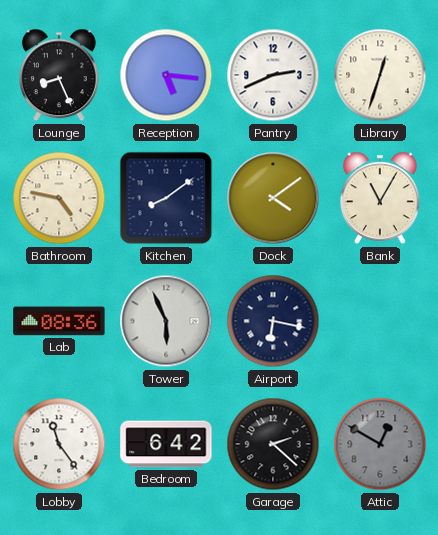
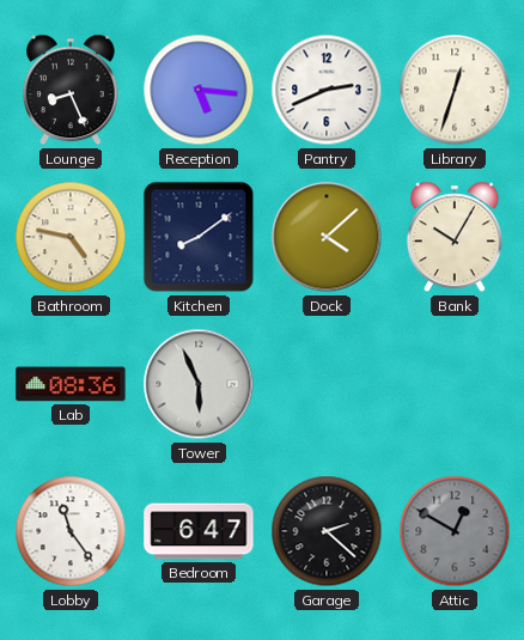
Dock: 4:09 -> 4:08 (327, 237)
Bank: 11:05 -> 10:05 (455, 237)
Airport: 6:17 -> none (273, 321)
Bedroom: 6:42 -> 6:47 (199, 531)
